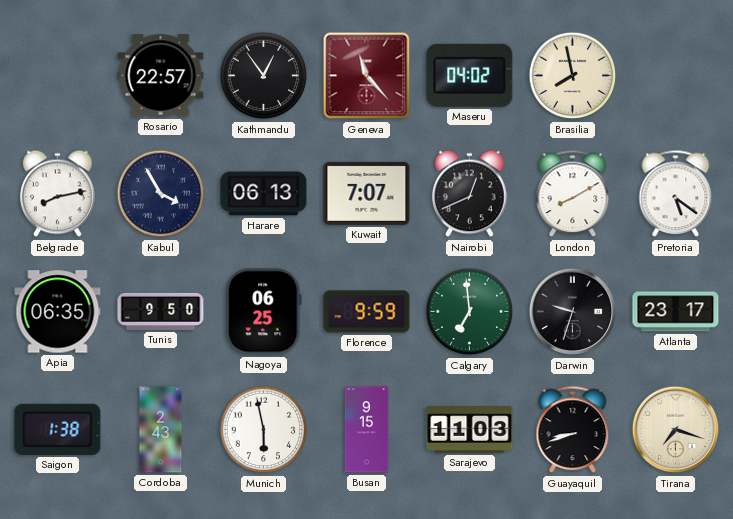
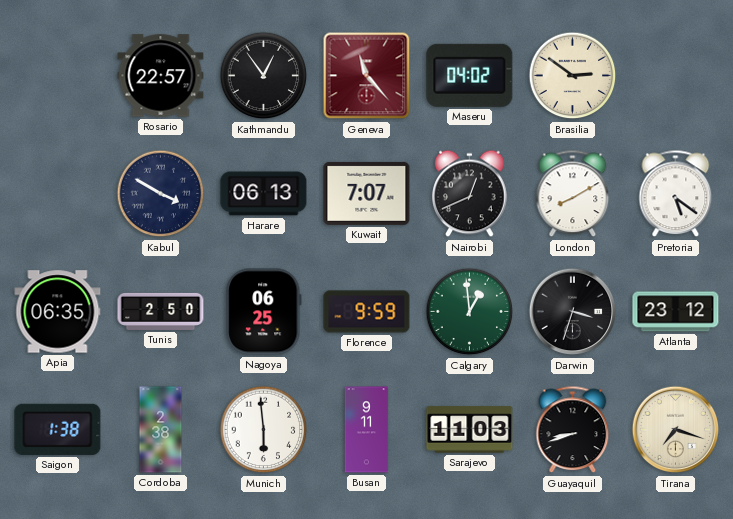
Brasilia: 7:58 -> 2:51 (573, 76)
Belgrade: 8:13 -> none (58, 194)
Kabul: 3:55 -> 3:50 (161, 194)
Tunis: 9:50 -> 2:50 (161, 311)
Calgary: 6:59 -> 12:59 (470, 312)
Darwin: 9:33 -> 3:33 (573, 312)
Atlanta: 23:17 -> 23:12 (676, 312)
Cordoba: 2:43 -> 2:38 (161, 430)
Munich: 5:58 -> 5:59 (264, 430)
Busan: 9:15 -> 9:11 (367, 430)
